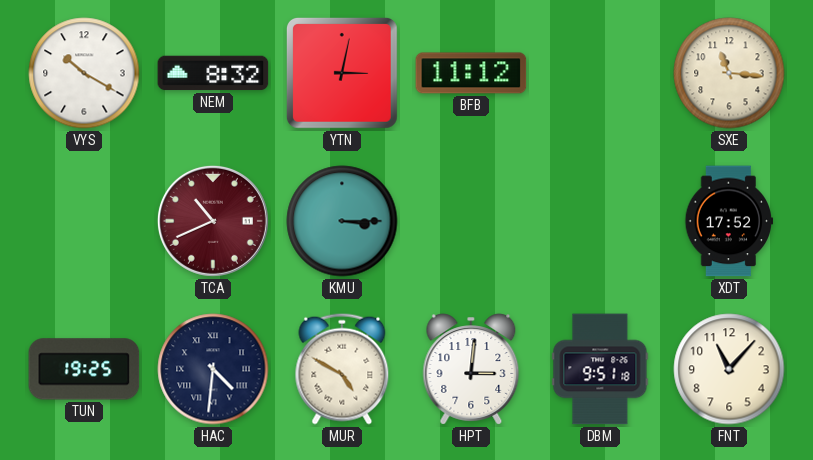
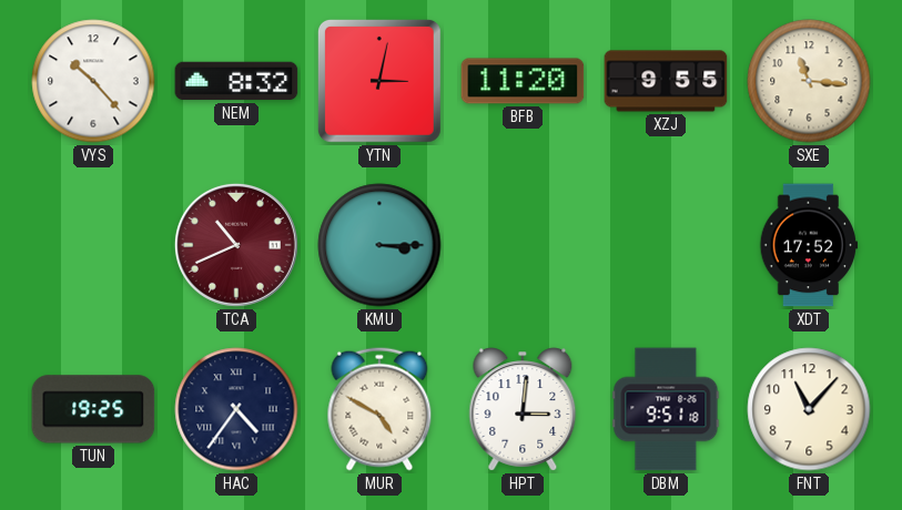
VYS: 10:20 -> 10:23 (93, 81)
BFB: 11:12 -> 11:20 (523, 81)
XZJ: none -> 9:55 (666, 81)
HAC: 4:31 -> 4:36 (236, 409)
